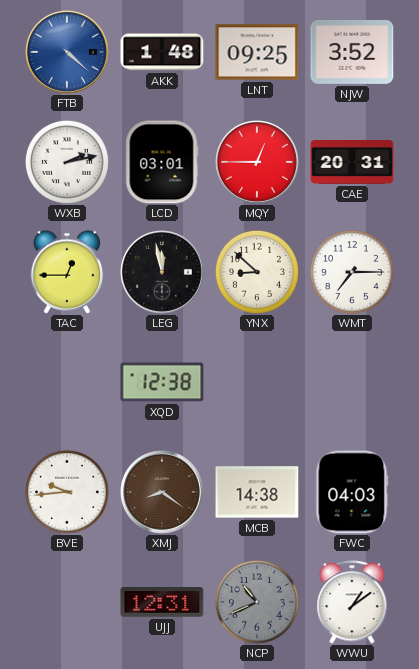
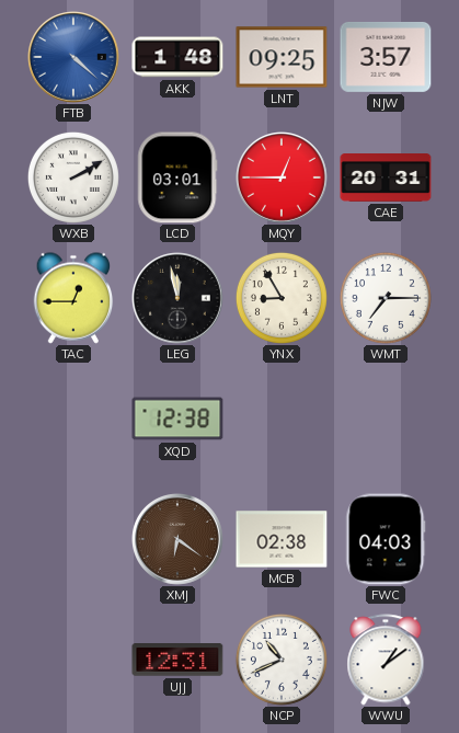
NJW: 3:52 -> 3:57 (386, 57)
WXB: 2:13 -> 2:10 (73, 177)
YNX: 8:52 -> 8:55 (282, 298)
BVE: 9:44 -> none (67, 492)
XMJ: 8:21 -> 6:21 (179, 540)
MCB: 14:38 -> 02:38 (282, 539)
NCP dial: grey -> white (282, 660)
